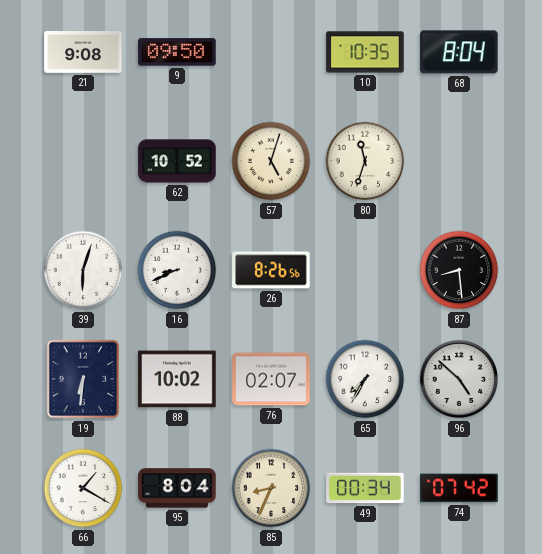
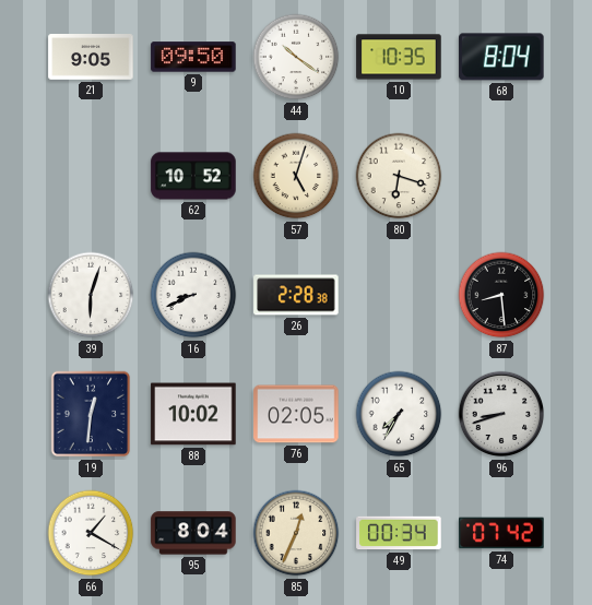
21: 9:08 -> 9:05 (91, 57)
44: none -> 10:21 (296, 57)
80: 11:33 -> 6:18 (399, 176)
26: 8:26 -> 2:28 (296, 295)
19: 6:31 -> 12:31 (91, 414)
76: 02:07 -> 02:05 (296, 414)
96: 4:52 -> 8:42 (501, 414)
85: 8:34 -> 12:34 (296, 533)
